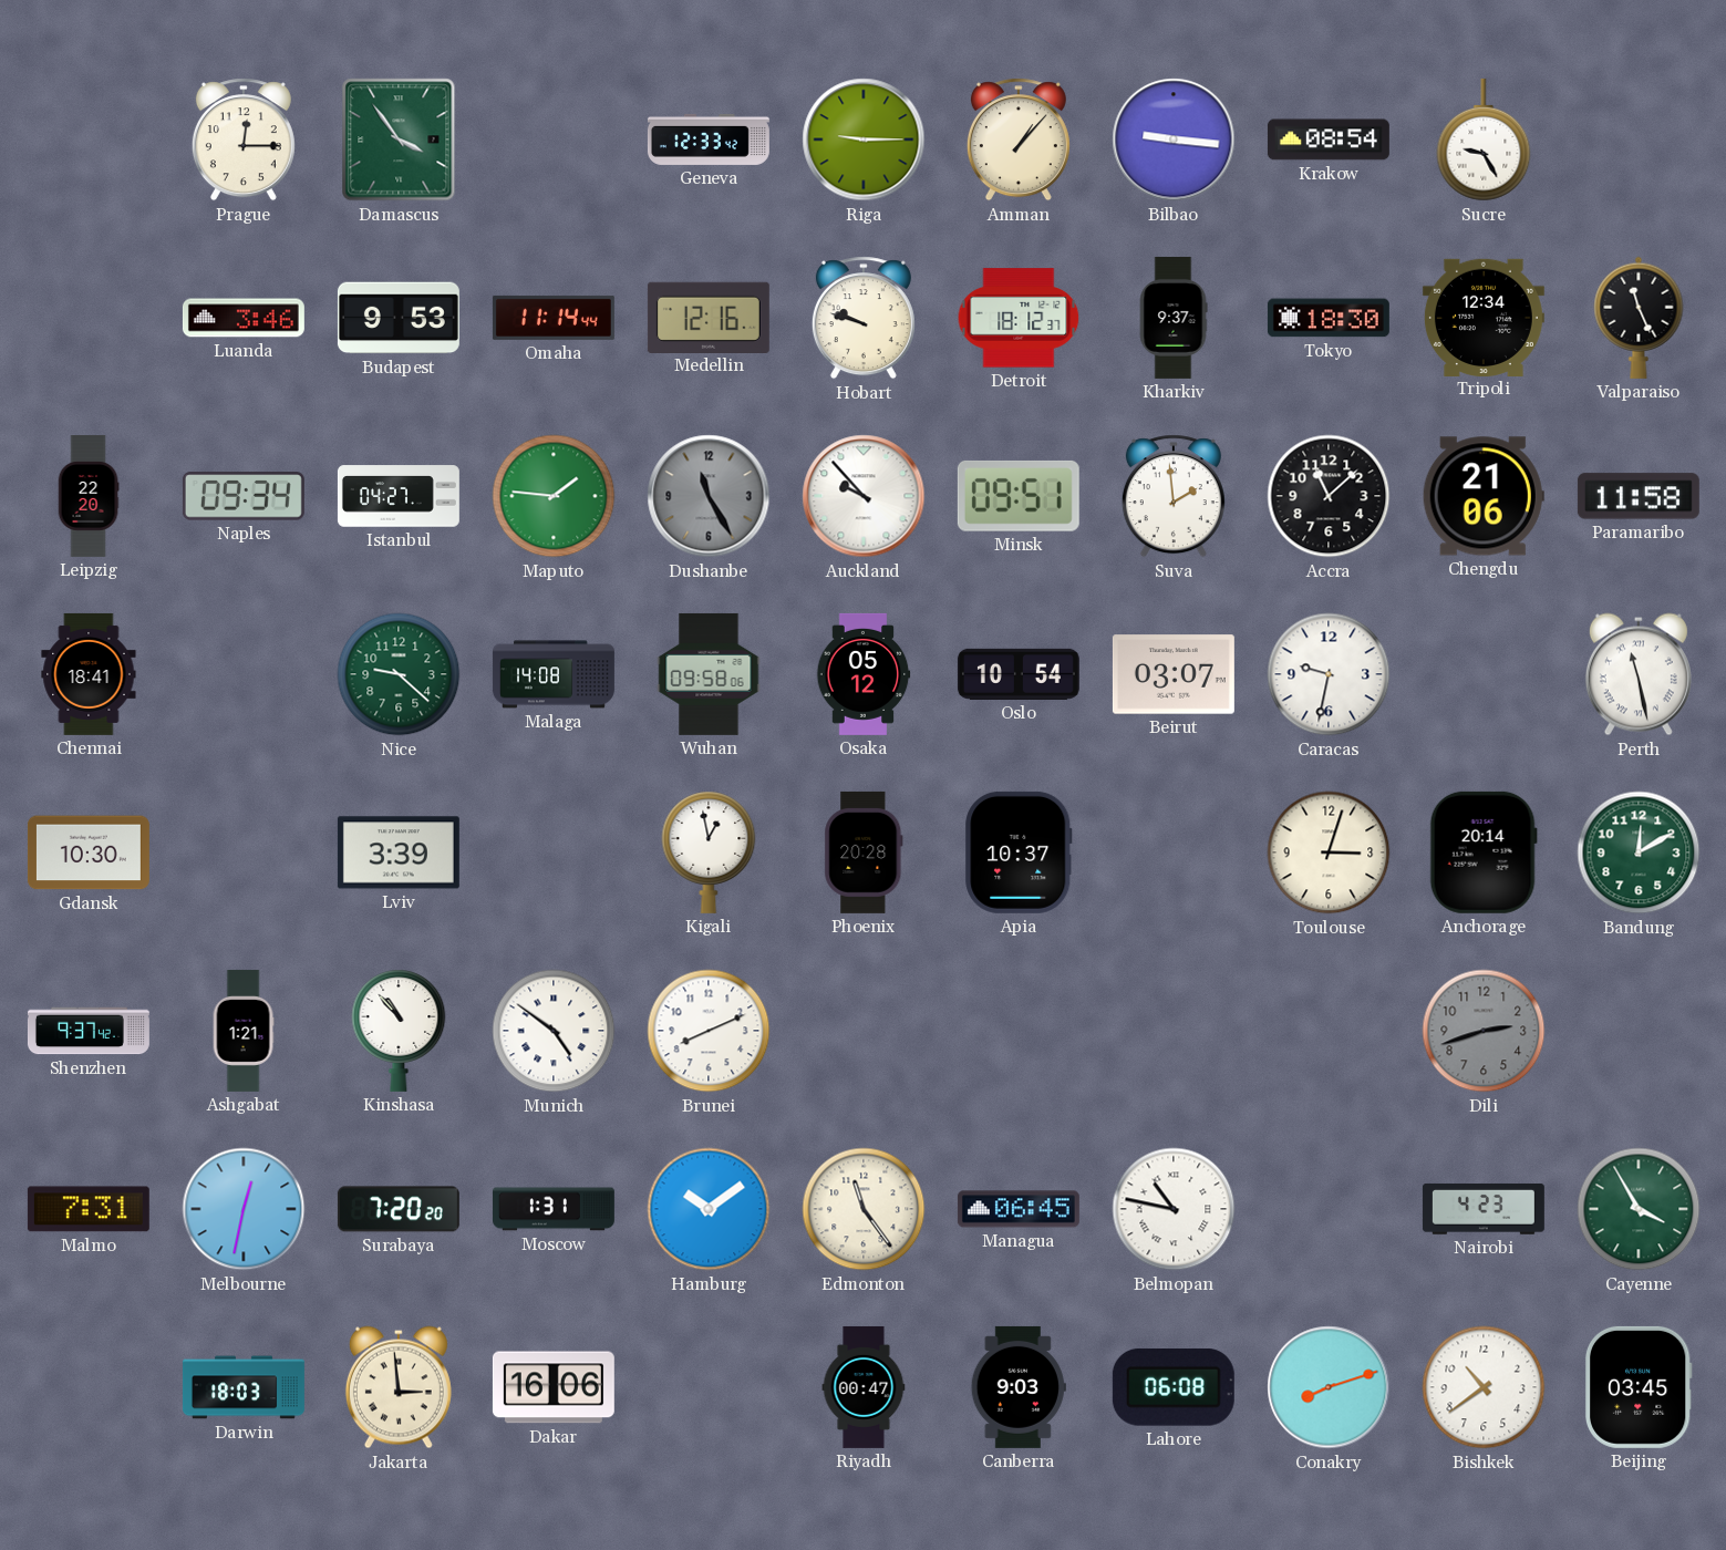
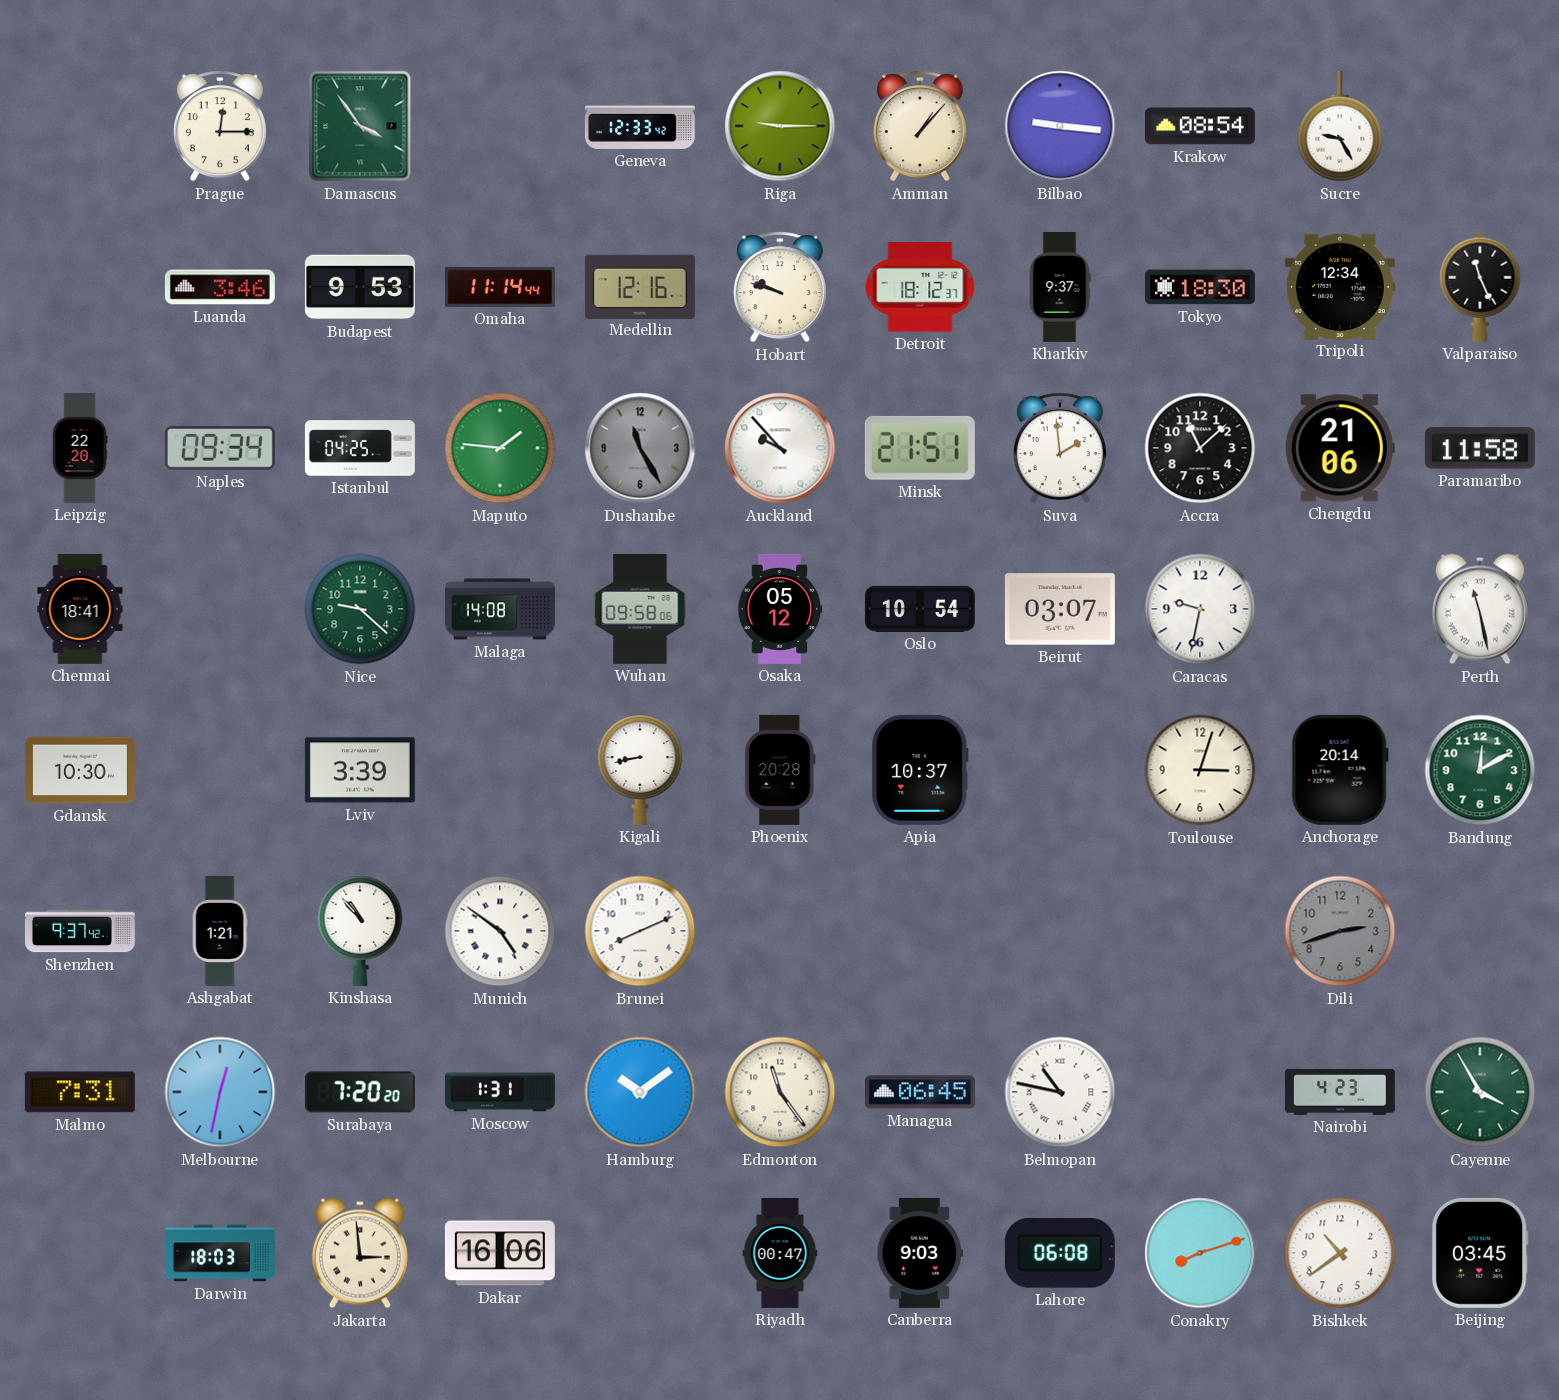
Istanbul: 04:27 -> 04:25 (360, 448)
Minsk: 09:51 -> 21:51 (920, 448)
Kigali: 12:58 -> 8:43 (640, 770)
